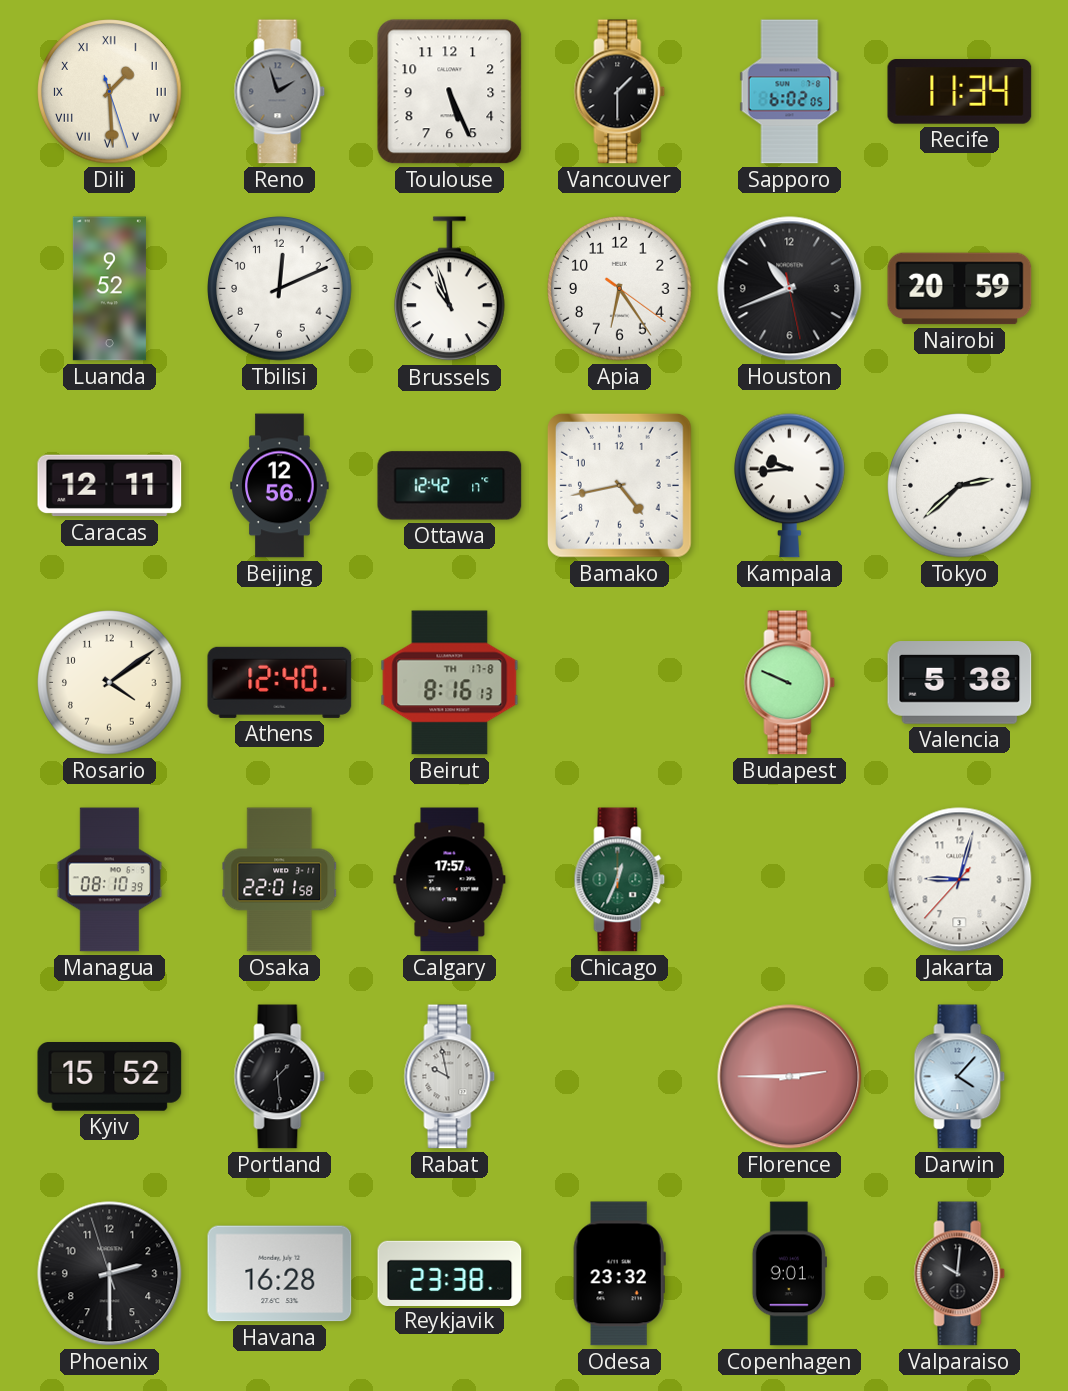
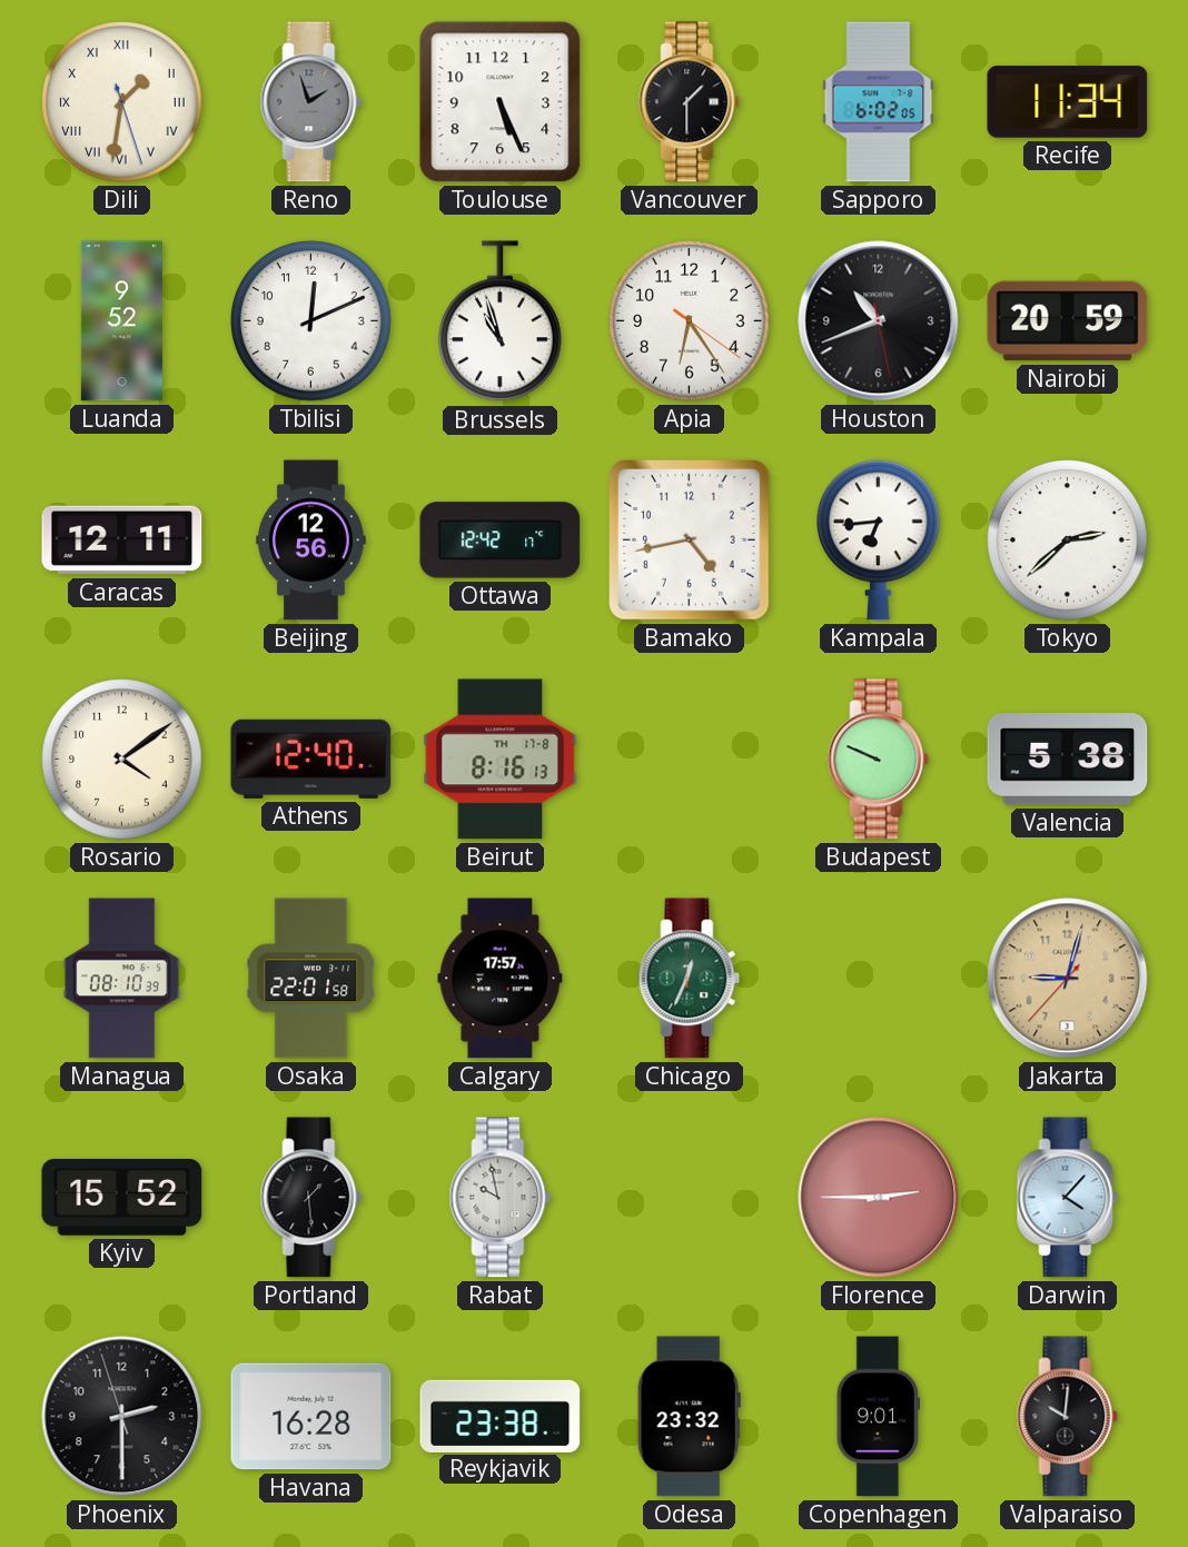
Dili: 1:29 -> 1:31 (122, 102)
Kampala: 9:44 -> 6:44 (879, 539)
Jakarta dial: white -> champagne (1068, 979)
